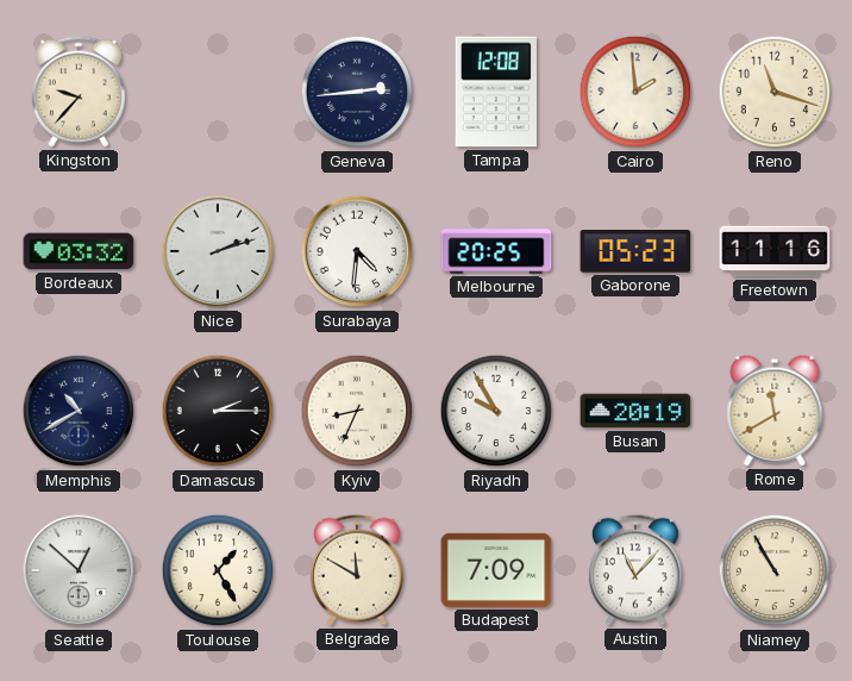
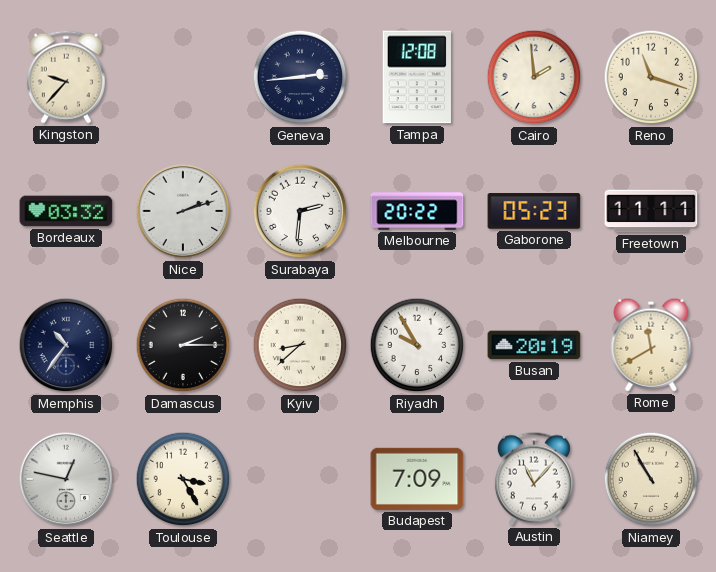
Surabaya: 4:31 -> 2:31 (300, 211)
Melbourne: 20:25 -> 20:22 (417, 211)
Freetown: 11:16 -> 11:11 (651, 211)
Memphis: 10:40 -> 10:36 (66, 345)
Kyiv: 8:34 -> 8:38 (300, 345)
Seattle: 12:52 -> 12:47 (66, 479)
Toulouse: 1:25 -> 3:25 (183, 479)
Belgrade: 11:50 -> none (357, 570)
